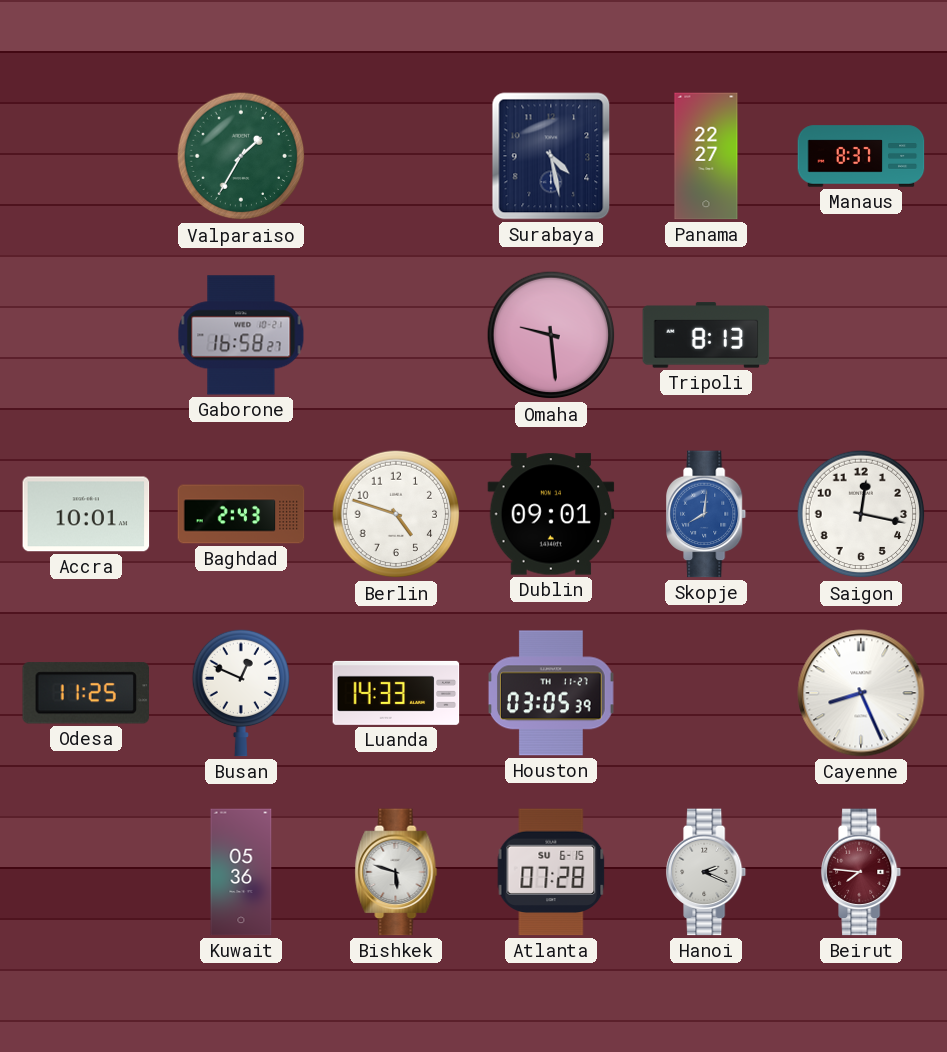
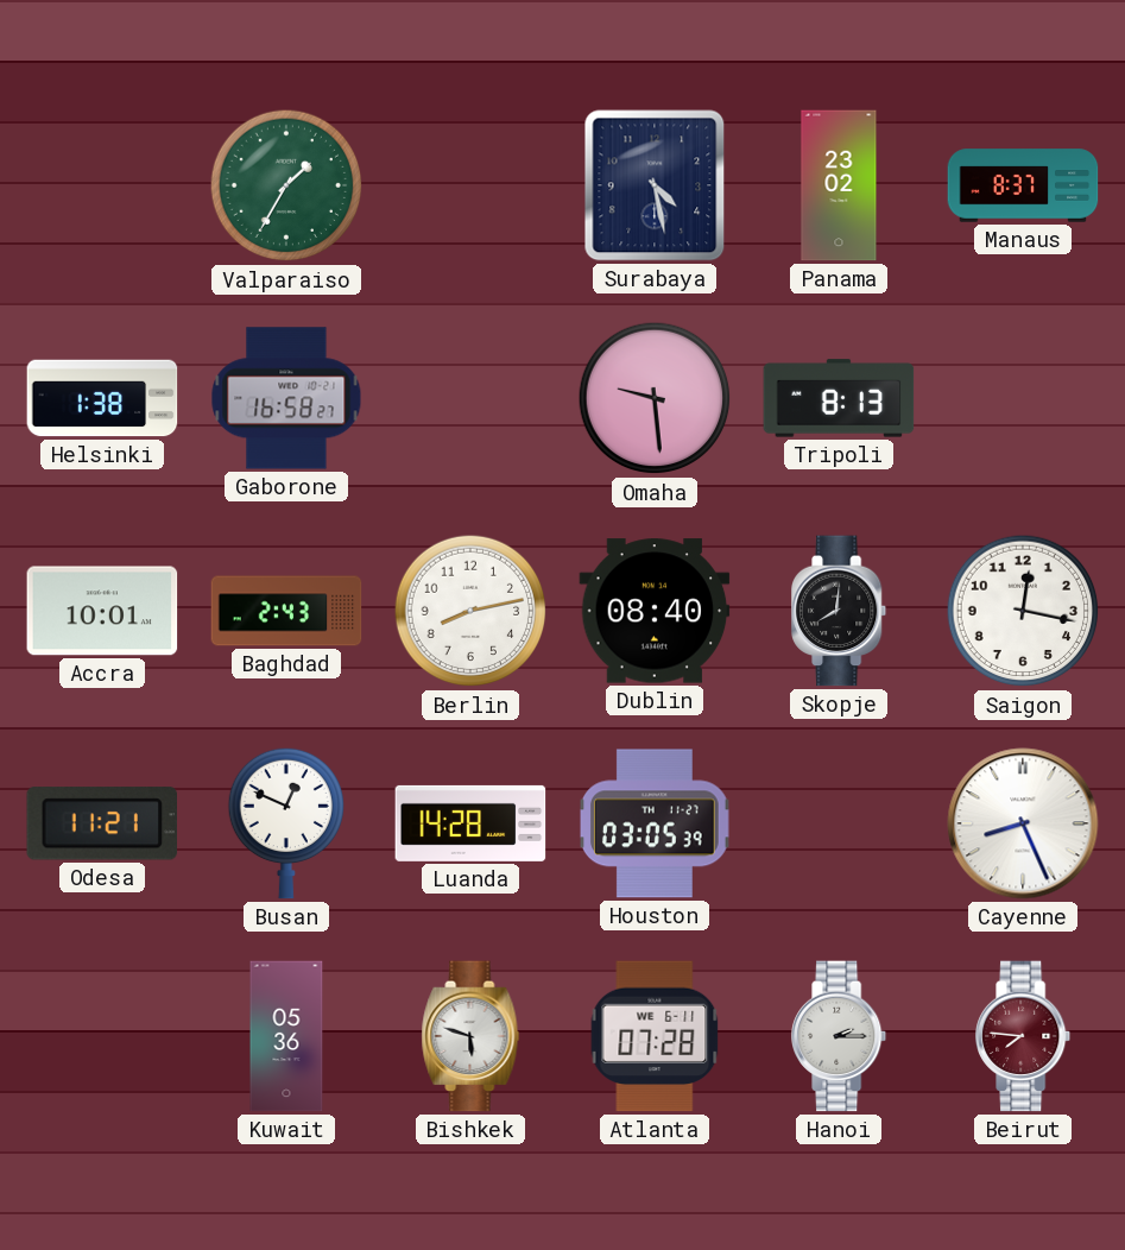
Panama: 22:27 -> 23:02 (839, 185)
Helsinki: none -> 1:38 (102, 398)
Berlin: 4:48 -> 8:13 (470, 611)
Dublin: 09:01 -> 08:40 (655, 611)
Skopje dial: blue -> black (840, 611)
Odesa: 11:25 -> 11:21 (102, 823)
Luanda: 14:33 -> 14:28 (470, 823)
Atlanta date: SU 6-15 -> WE 6-11 (655, 1036)
Hanoi: 2:19 -> 2:15 (840, 1036)
